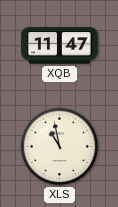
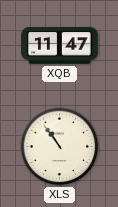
XLS: 10:58 -> 10:54 (60, 147)
